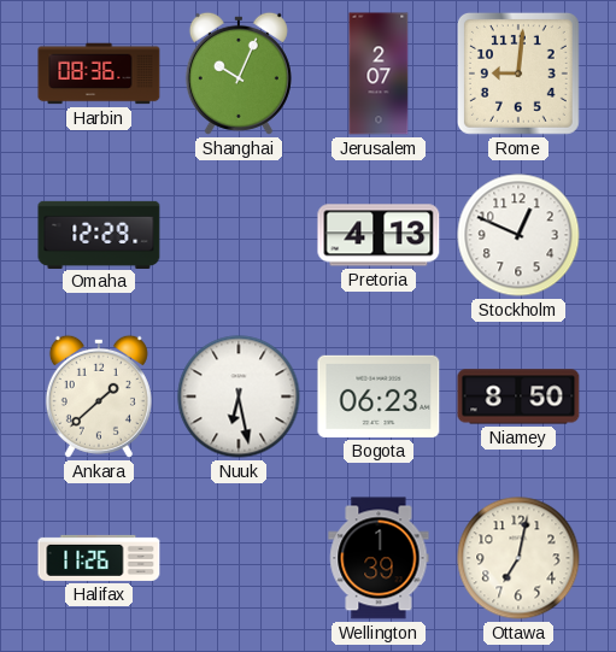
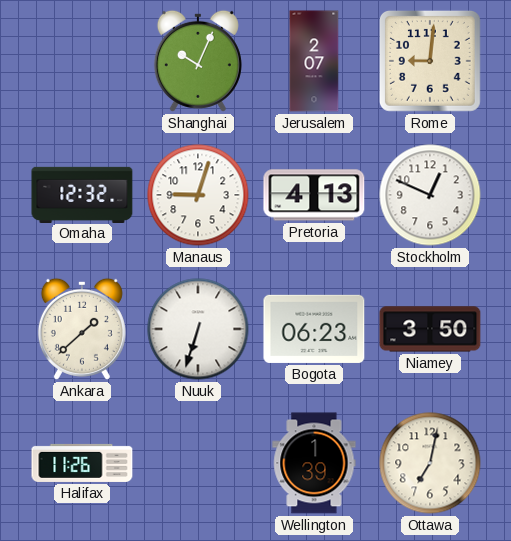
Harbin: 08:36 -> none (99, 74)
Omaha: 12:29 -> 12:32 (82, 194)
Manaus: none -> 9:03 (198, 195)
Nuuk: 6:28 -> 6:33 (198, 329)
Niamey: 8:50 -> 3:50 (430, 329)
